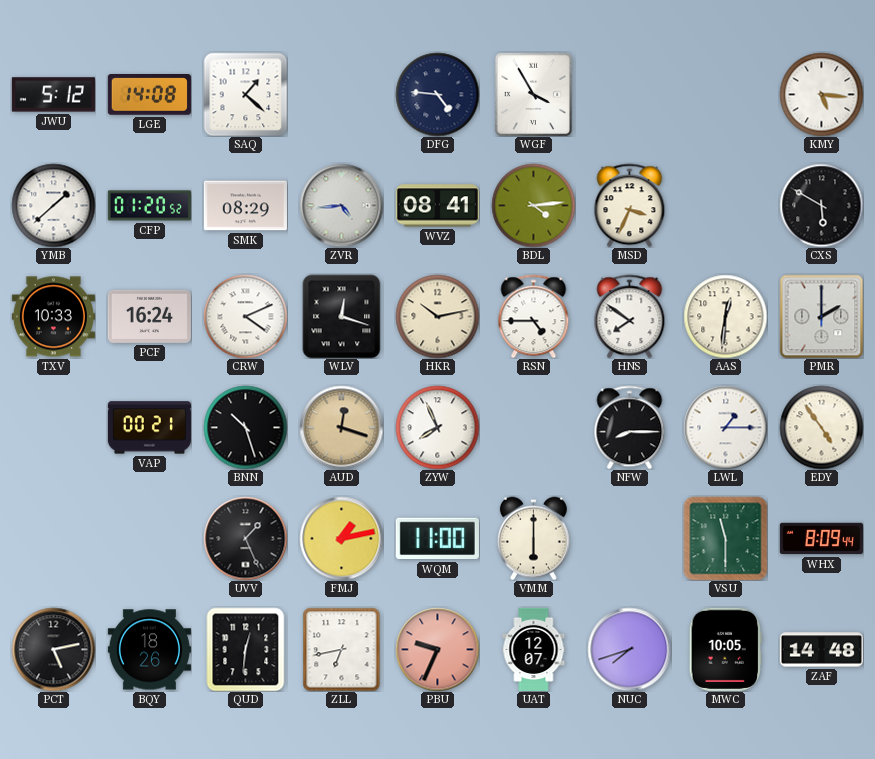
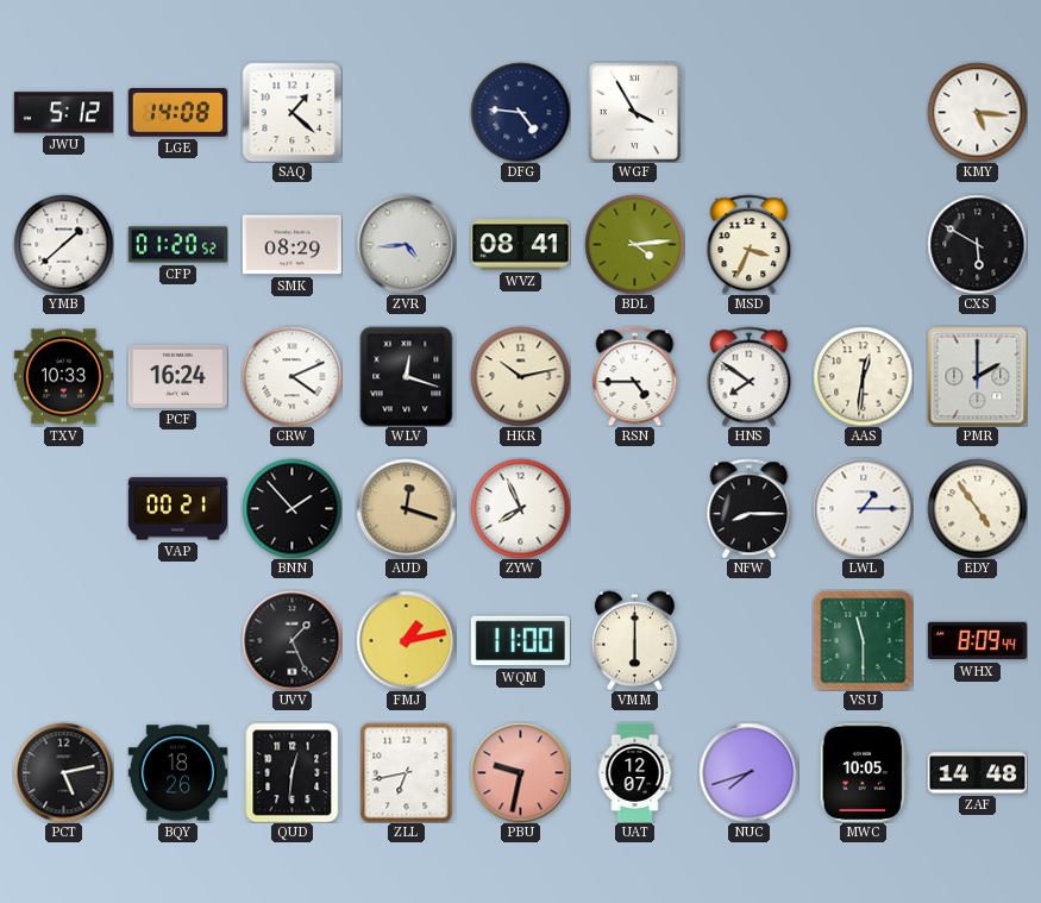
BNN: 10:27 -> 1:53 (291, 508)
PBU: 9:34 -> 9:32 (520, 772)
